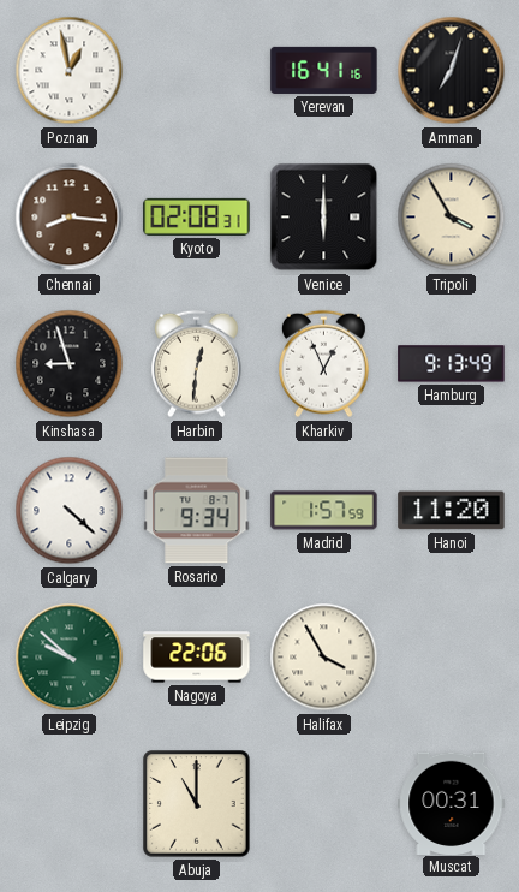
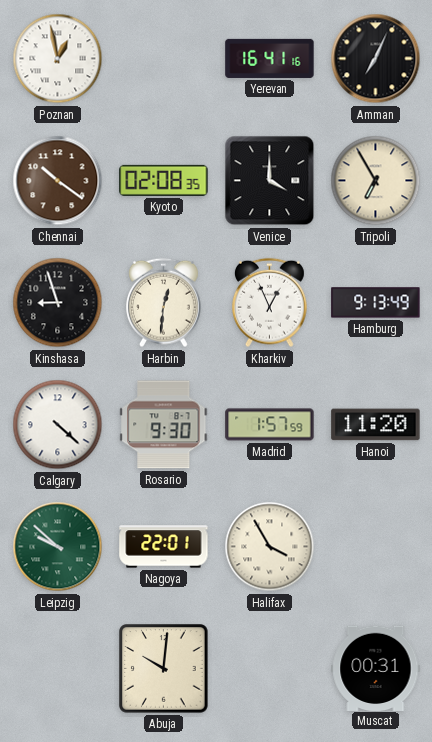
Amman: 7:03 -> 7:04 (376, 59)
Chennai: 8:16 -> 10:21 (58, 181)
Kyoto: 02:08:31 -> 02:08:35 (164, 180)
Venice: 6:00 -> 4:00 (270, 181)
Tripoli: 3:55 -> 6:55 (376, 181)
Rosario: 9:34 -> 9:30 (164, 425)
Nagoya: 22:06 -> 22:01 (164, 547)
Abuja: 11:00 -> 10:01 (164, 669)
